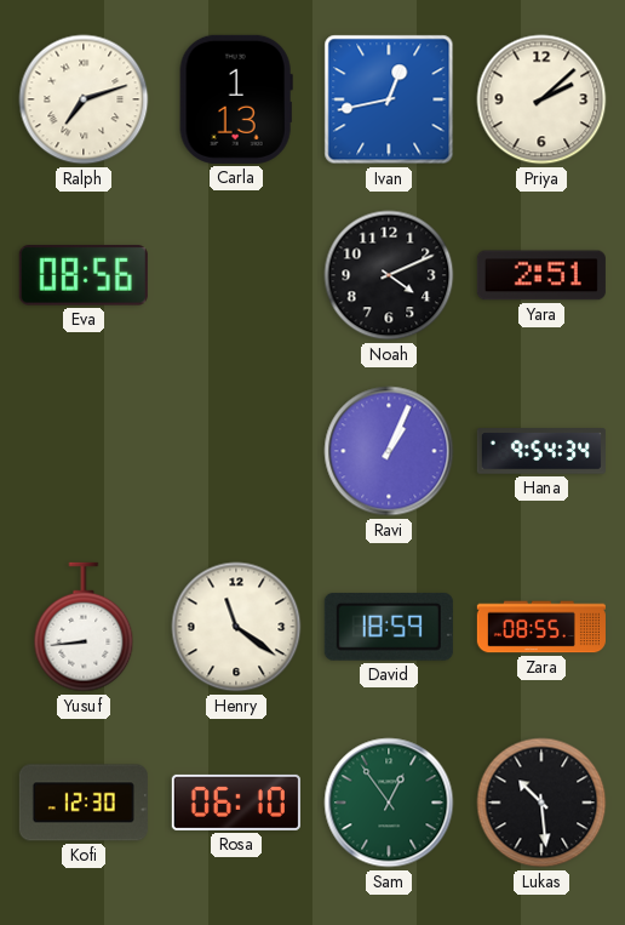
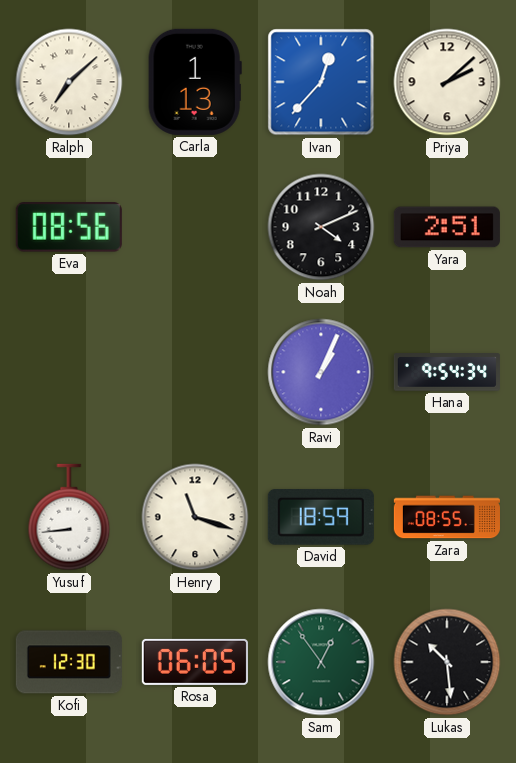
Ralph: 7:12 -> 7:08 (69, 82)
Ivan: 12:43 -> 12:37 (321, 82)
Henry: 11:21 -> 11:18 (195, 517)
Rosa: 06:10 -> 06:05 (195, 662)
